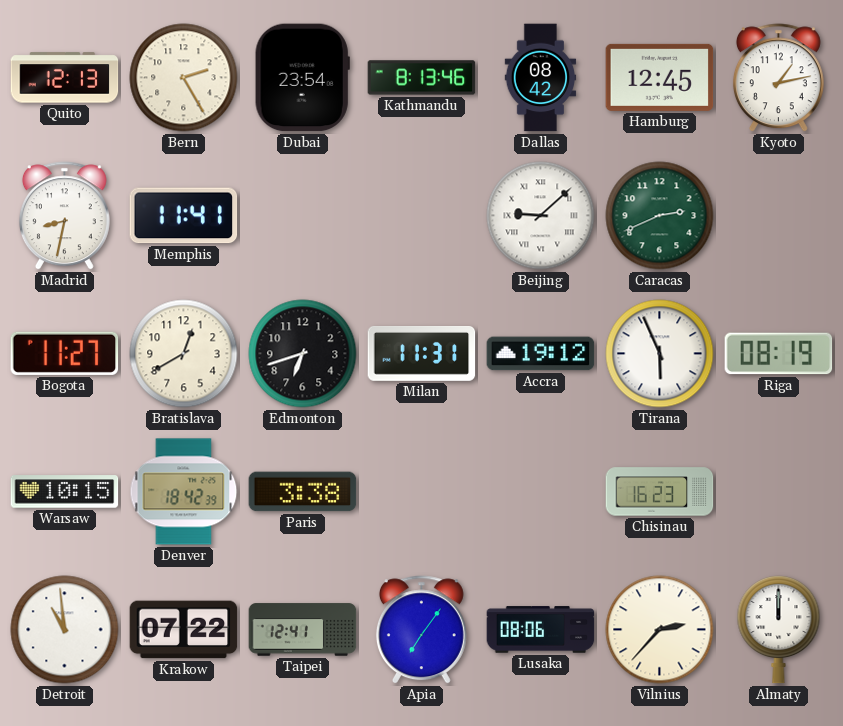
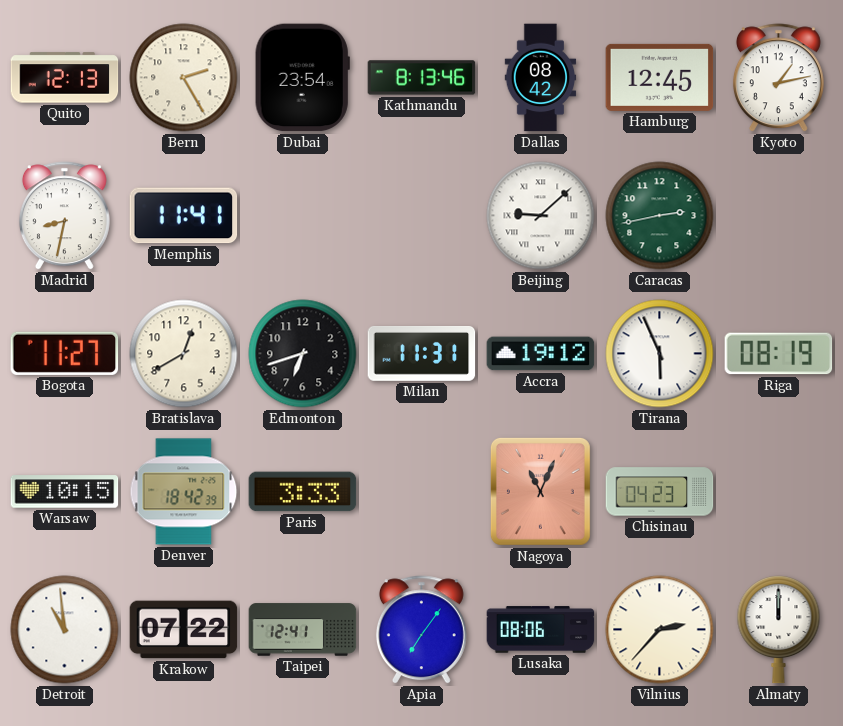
Caracas: 2:41 -> 2:43 (660, 216)
Paris: 3:38 -> 3:33 (303, 492)
Nagoya: none -> 11:04 (540, 491)
Chisinau: 16:23 -> 04:23 (660, 492)
